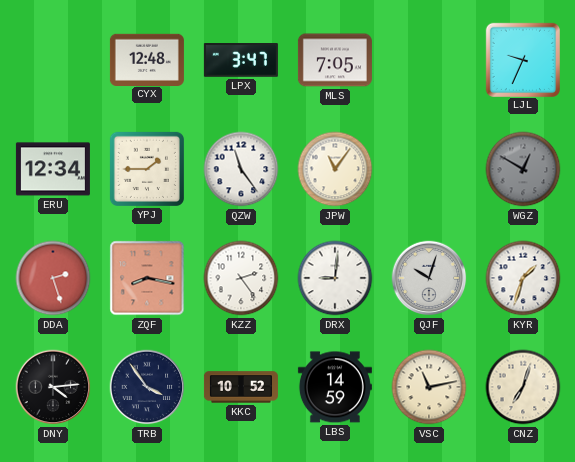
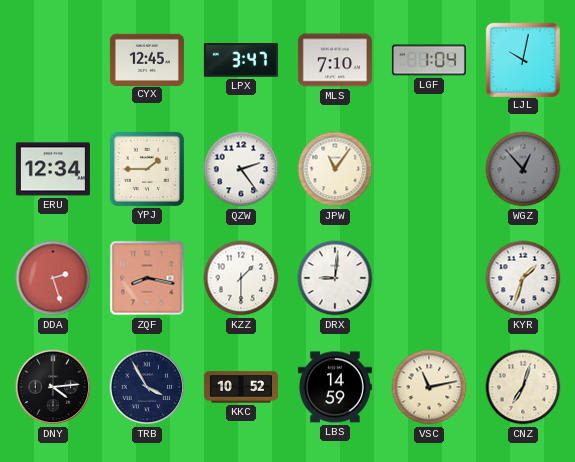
CYX: 12:48 -> 12:45 (147, 59)
MLS: 7:05 -> 7:10 (335, 60)
LGF: none -> 1:04 (429, 60)
LJL: 9:34 -> 10:02 (522, 59)
QZW: 11:24 -> 2:24 (241, 169)
WGZ: 12:50 -> 12:53 (523, 169)
KZZ: 2:24 -> 1:30 (241, 278)
QJF: 10:03 -> none (429, 278)
TRB: 3:54 -> 3:55 (147, 387)
